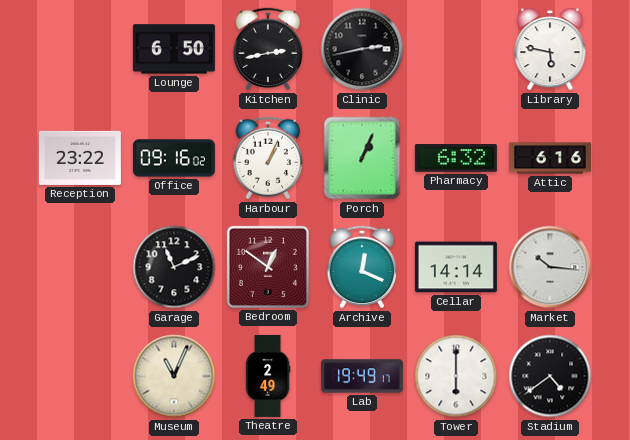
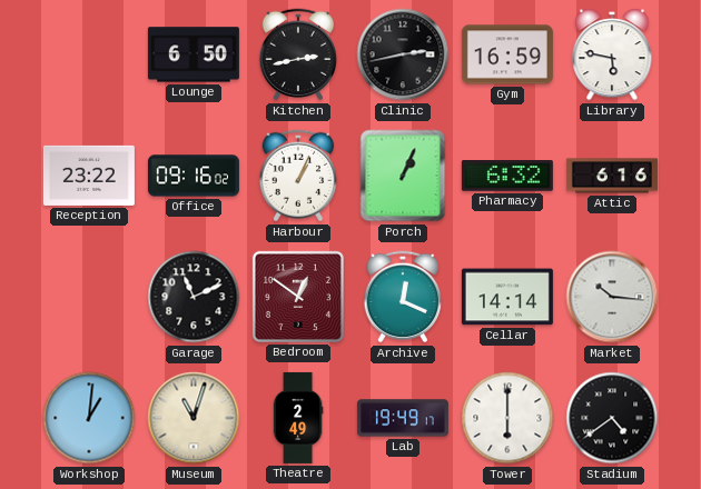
Gym: none -> 16:59 (507, 54)
Workshop: none -> 1:01 (89, 418)
Museum: 11:04 -> 11:03 (194, 418)
